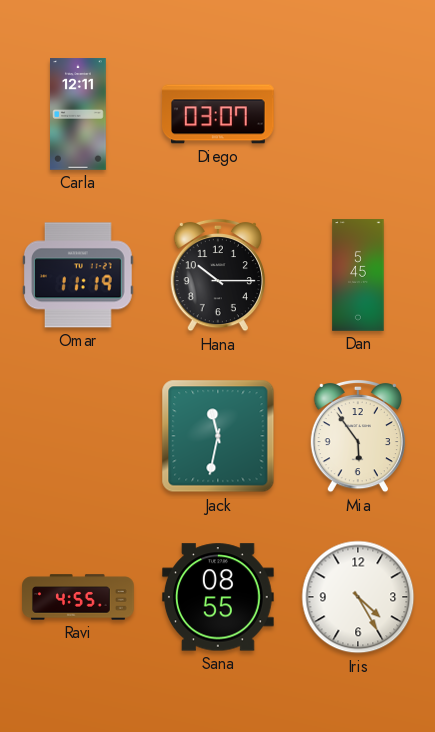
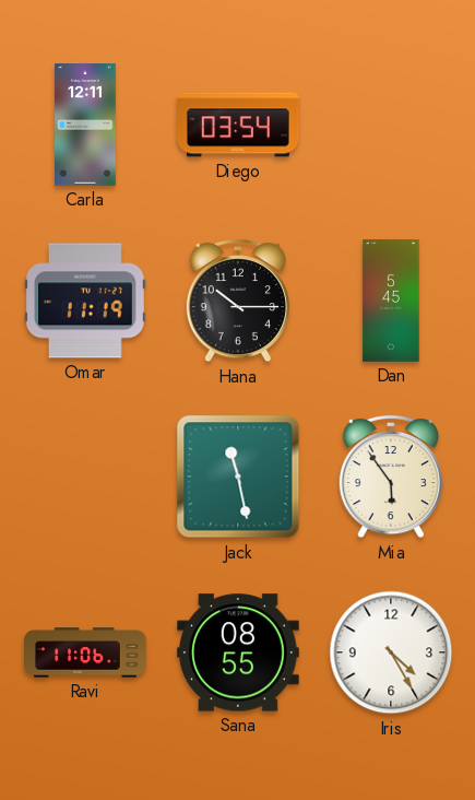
Diego: 03:07 -> 03:54 (239, 125)
Jack: 11:32 -> 11:28 (238, 477)
Ravi: 4:55 -> 11:06 (85, 652)
